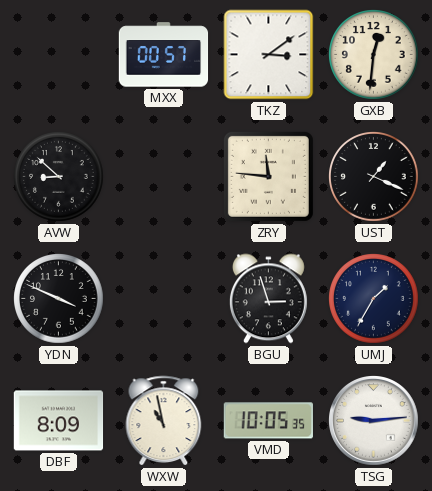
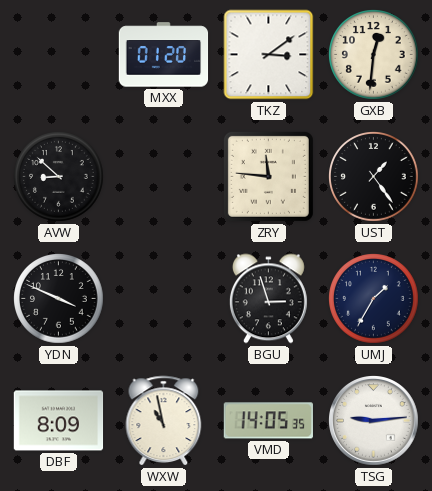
MXX: 00:57 -> 01:20 (164, 55)
UST: 1:19 -> 1:24 (374, 177)
VMD: 10:05 -> 14:05 (268, 421)
